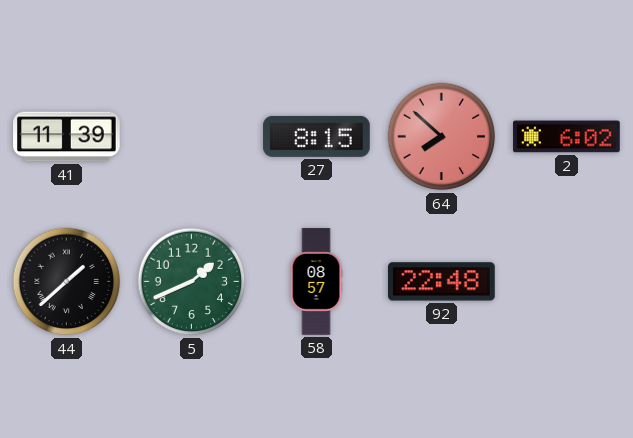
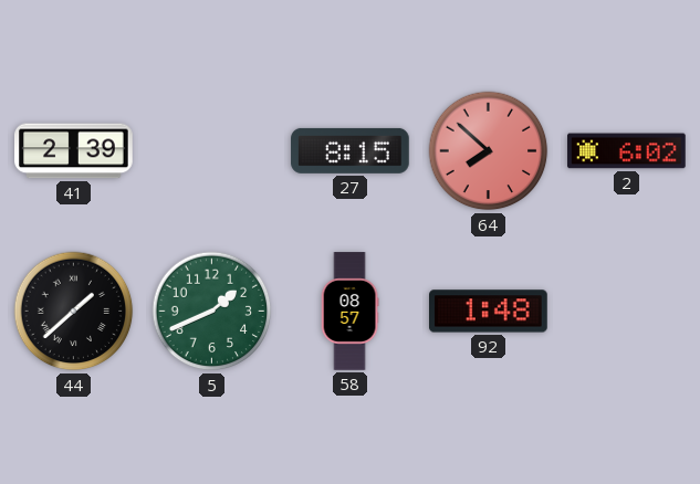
41: 11:39 -> 2:39 (74, 151)
92: 22:48 -> 1:48 (489, 312)
